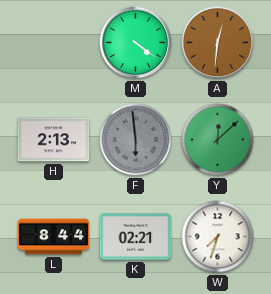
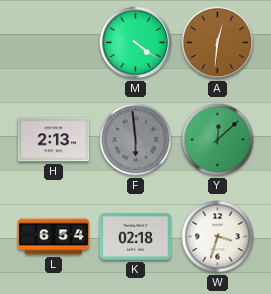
L: 8:44 -> 6:54 (54, 237)
K: 02:21 -> 02:18 (136, 237)
W: 7:33 -> 3:33 (218, 237)
